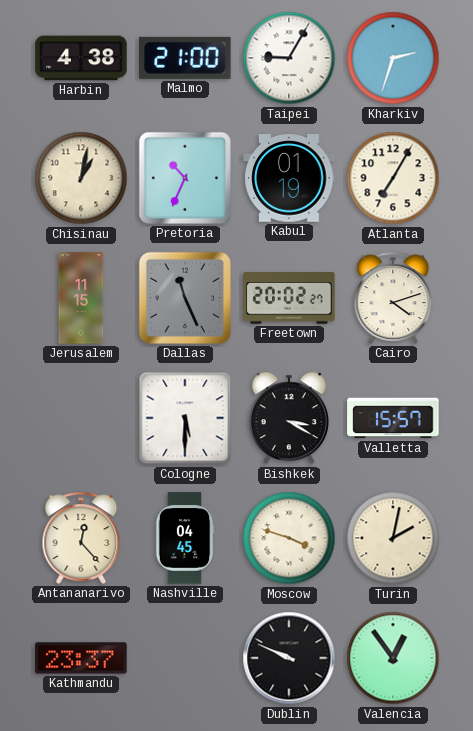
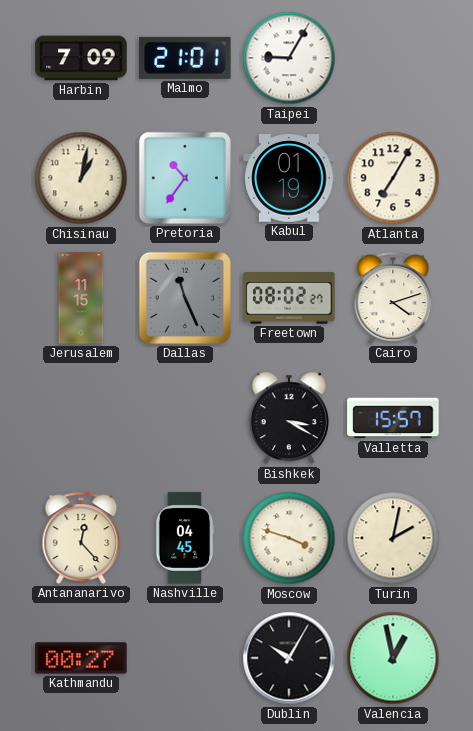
Harbin: 4:38 -> 7:09 (81, 58)
Malmo: 21:00 -> 21:01 (185, 58)
Kharkiv: 2:33 -> none (393, 58)
Pretoria: 10:34 -> 10:36 (185, 178)
Freetown: 20:02 -> 08:02 (289, 298)
Cologne: 5:30 -> none (185, 418)
Kathmandu: 23:37 -> 00:27 (81, 658)
Dublin: 9:49 -> 10:05 (289, 658)
Valencia: 12:54 -> 12:58 (393, 658)
